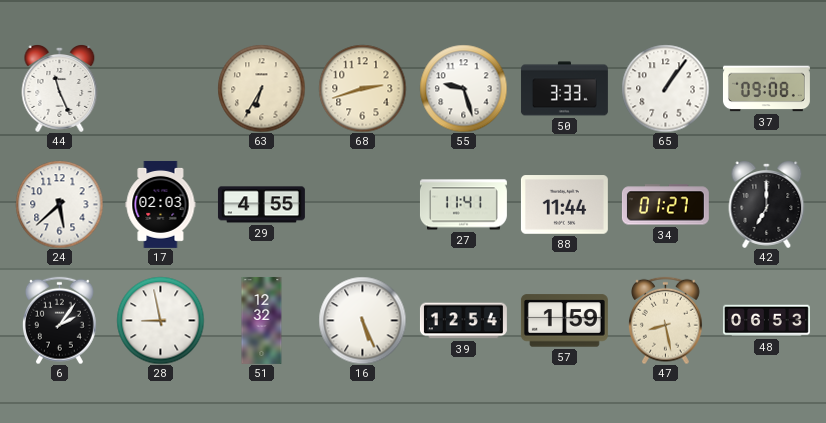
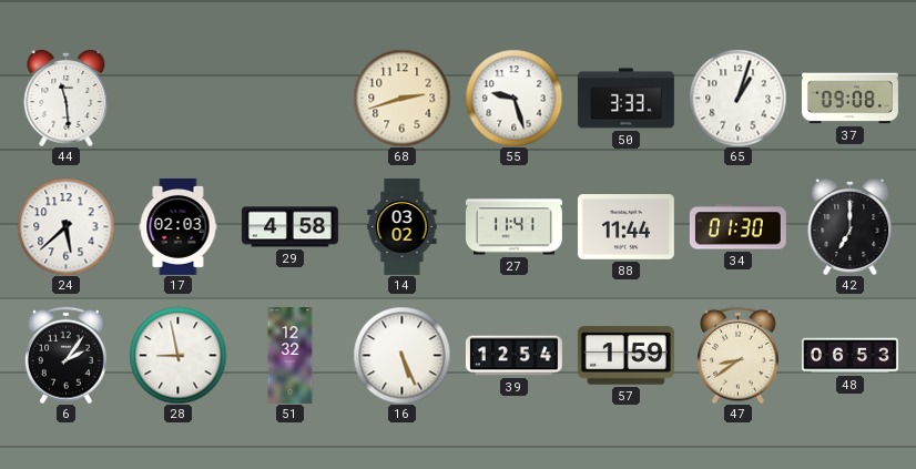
44: 11:26 -> 11:29 (67, 99)
63: 6:35 -> none (261, 88)
65: 1:06 -> 1:03 (737, 98)
29: 4:55 -> 4:58 (289, 227)
14: none -> 03:02 (403, 227)
34: 01:27 -> 01:30 (737, 227)
47: 8:28 -> 8:39 (739, 355)
